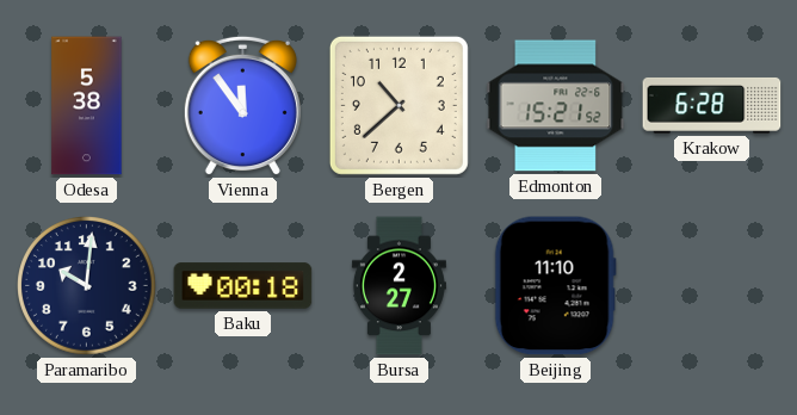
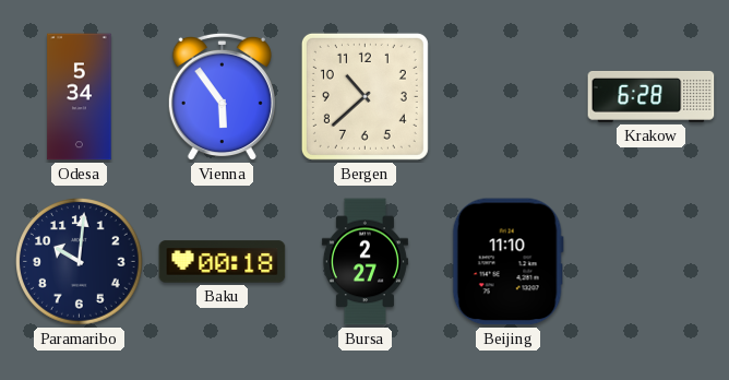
Odesa: 5:38 -> 5:34 (80, 97)
Vienna: 11:54 -> 5:54 (222, 97)
Edmonton: 15:21 -> none (556, 106)
